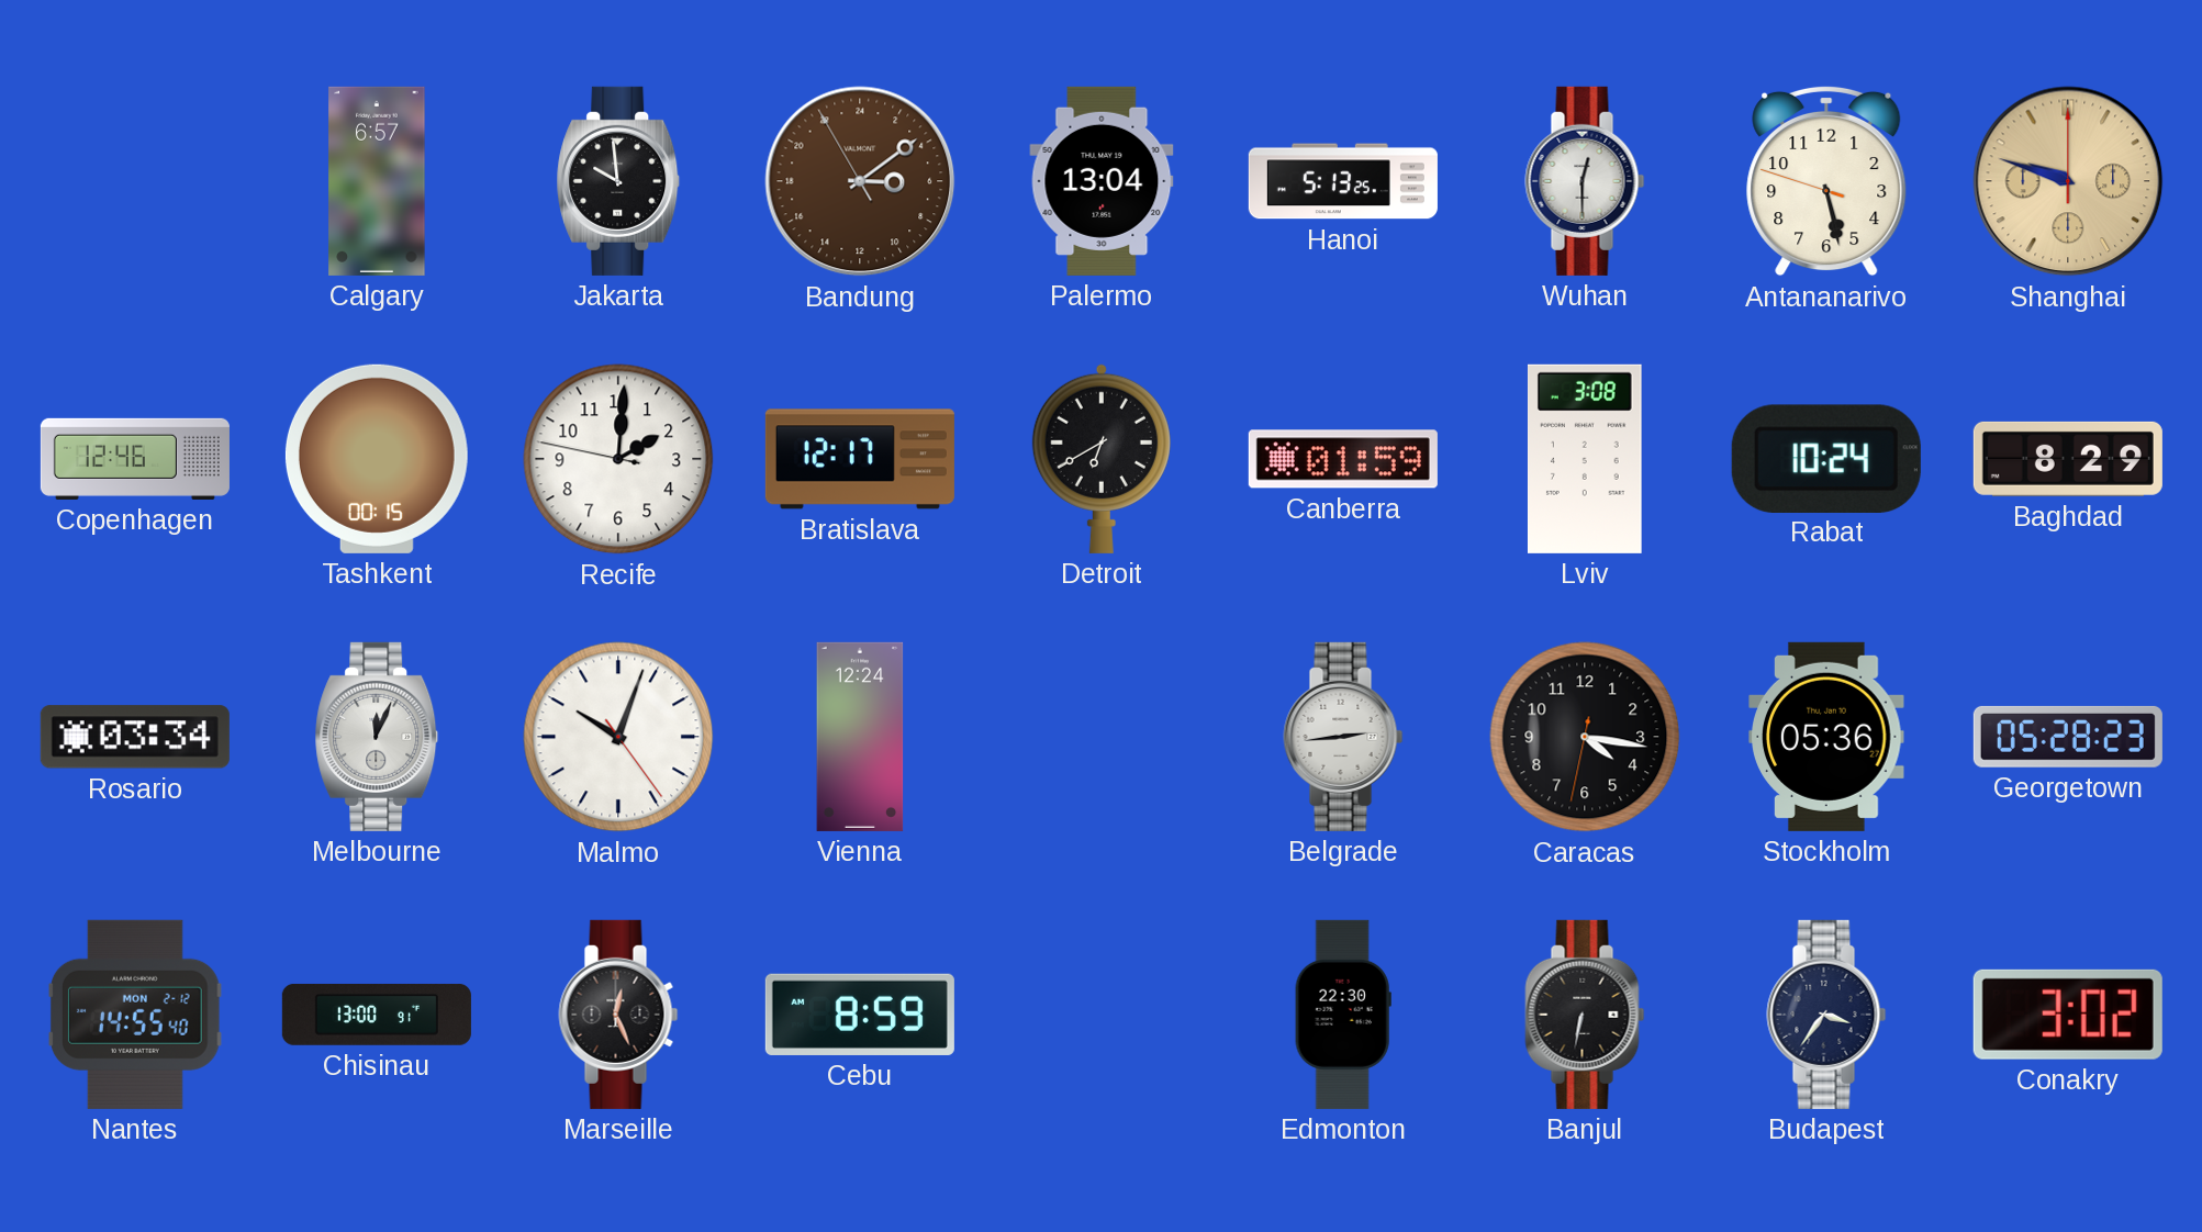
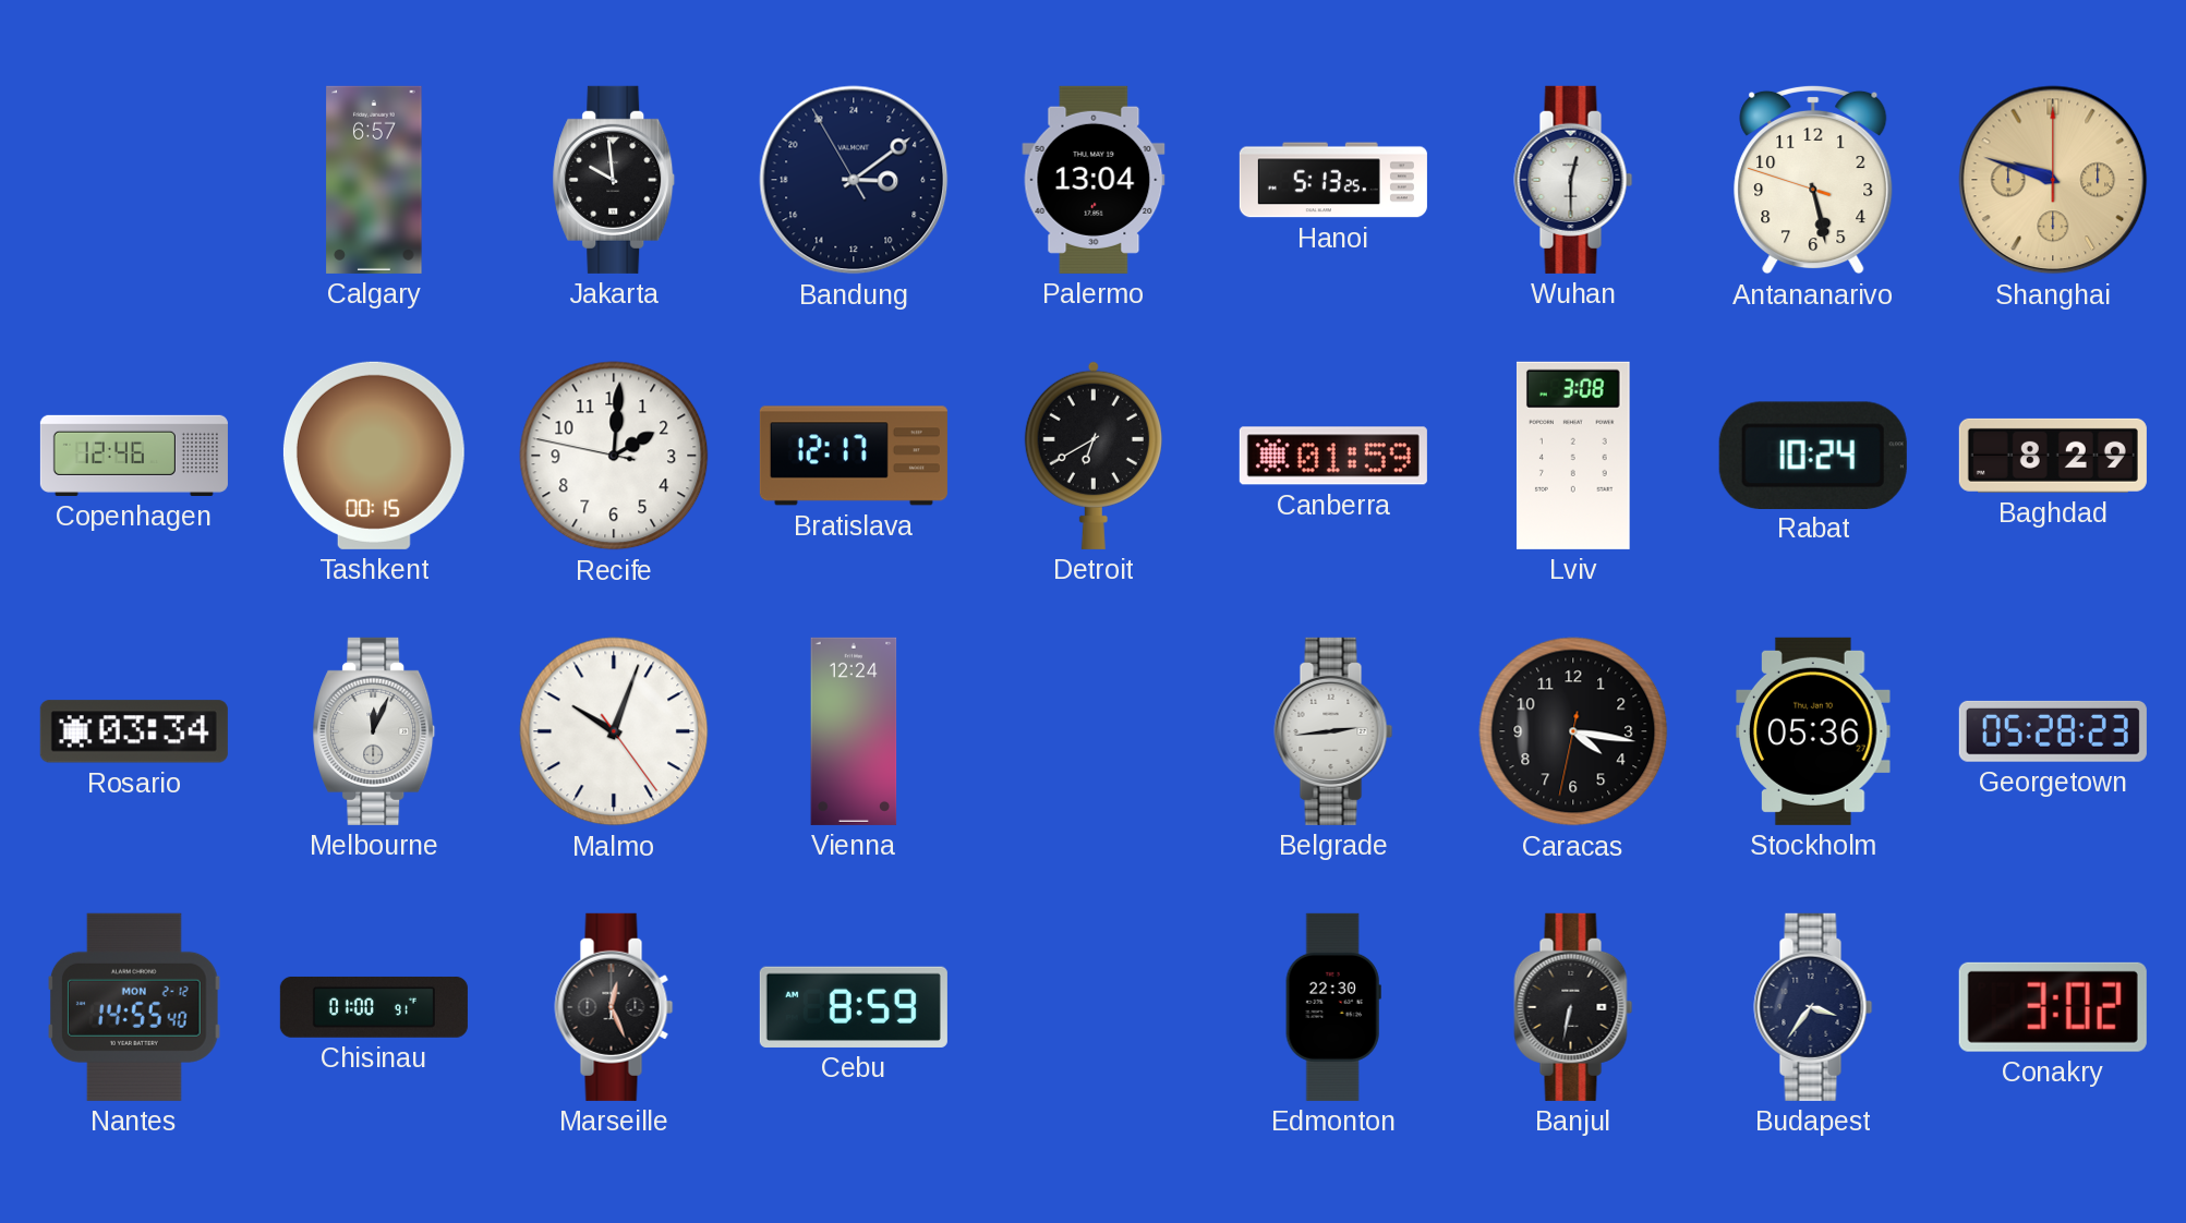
Bandung dial: brown -> navy (854, 180)
Chisinau: 13:00 -> 01:00 (374, 1007)
